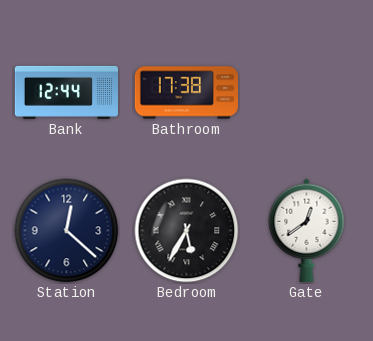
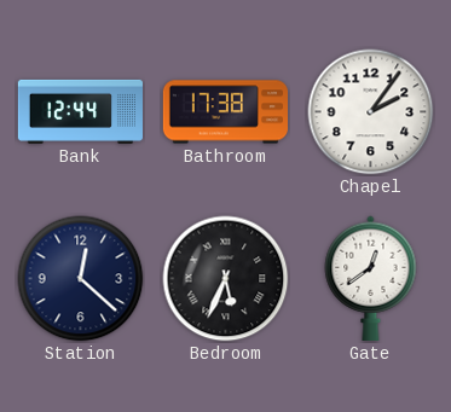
Chapel: none -> 2:06 (371, 112)
Bedroom: 5:35 -> 5:34 (226, 279)
